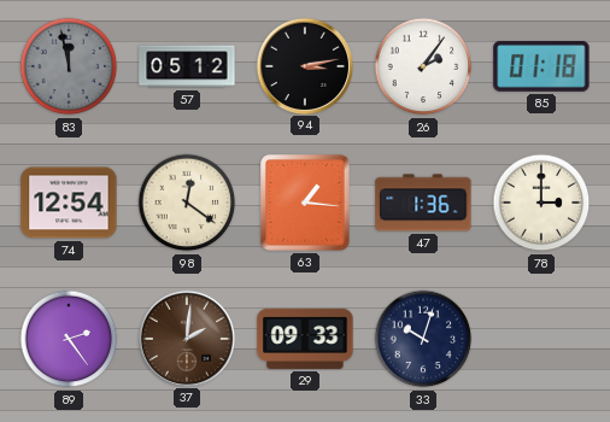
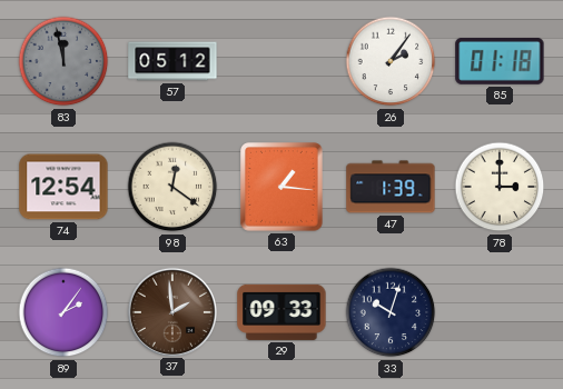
94: 3:13 -> none (304, 65)
47: 1:36 -> 1:39 (391, 187)
89: 2:24 -> 2:06 (63, 312)
37: 2:01 -> 1:59 (171, 311)
